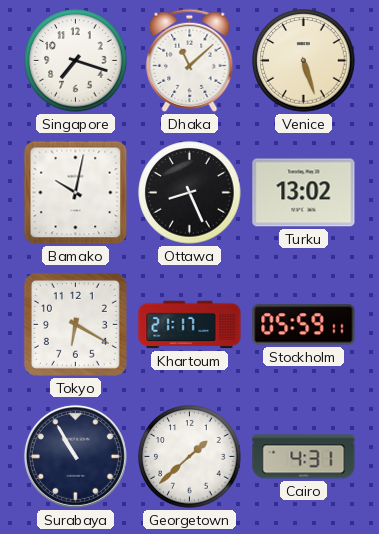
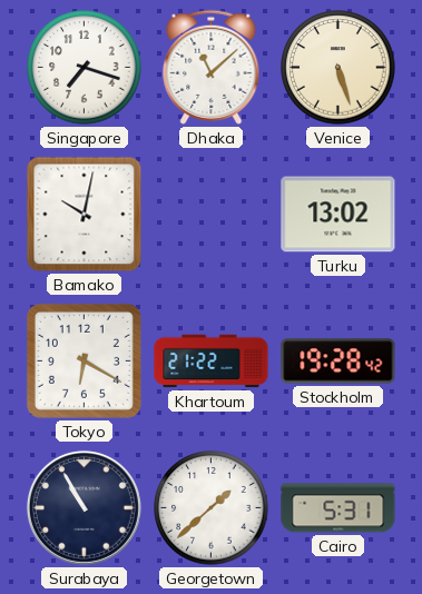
Ottawa: 8:26 -> none (190, 193)
Khartoum: 21:17 -> 21:22 (212, 362)
Stockholm: 05:59 -> 19:28 (338, 362)
Cairo: 4:31 -> 5:31 (338, 508)
